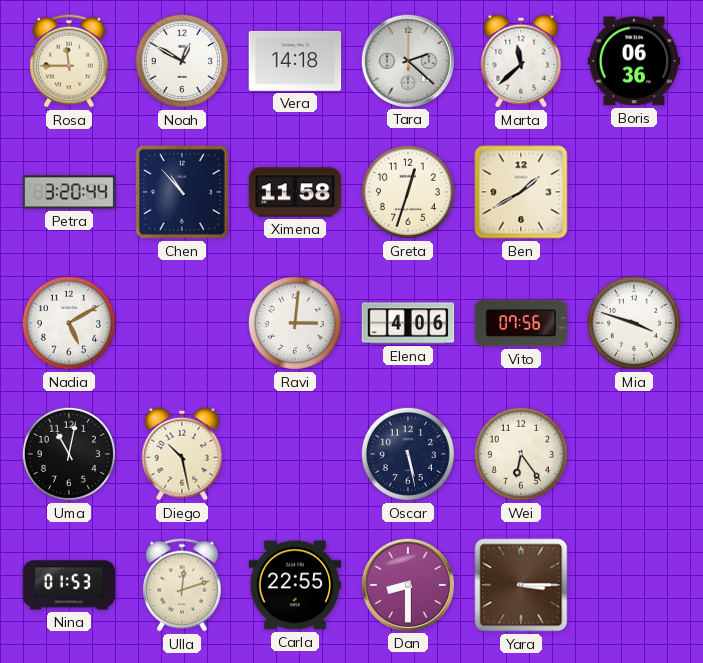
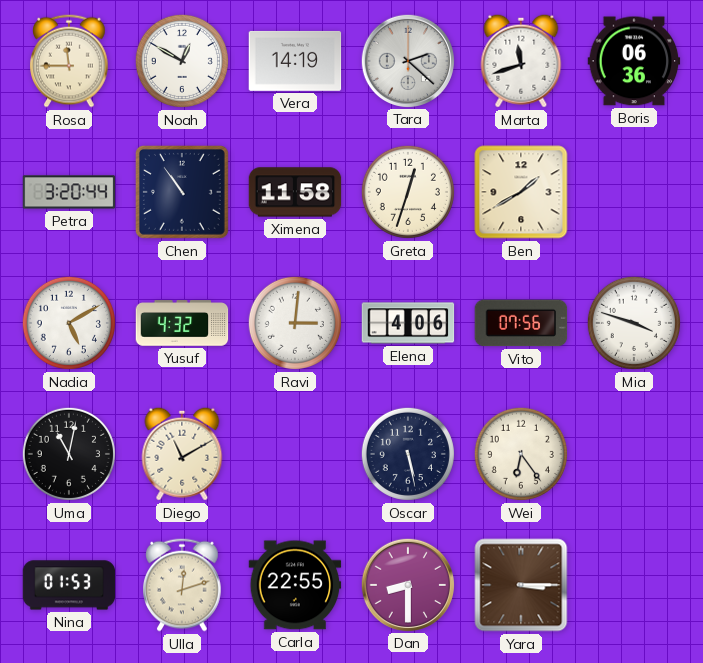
Vera: 14:18 -> 14:19 (295, 61)
Marta: 11:38 -> 11:42 (521, 61)
Chen: 10:53 -> 10:54 (182, 192)
Yusuf: none -> 4:32 (182, 323)
Diego: 10:28 -> 11:10 (182, 454)
